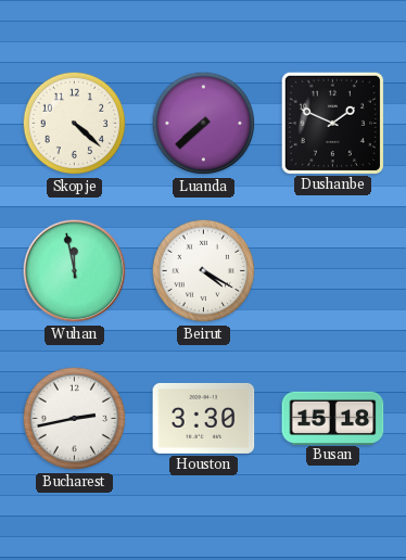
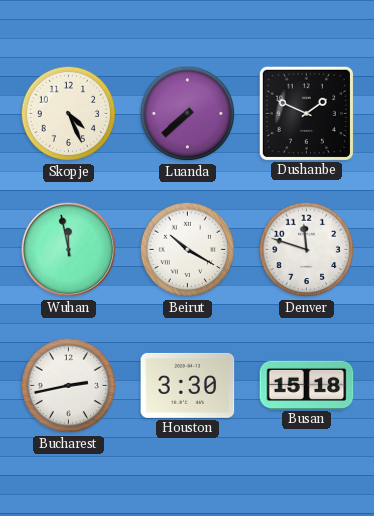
Skopje: 4:22 -> 4:26 (69, 114)
Beirut: 4:20 -> 10:20 (188, 250)
Denver: none -> 11:48 (307, 250)
